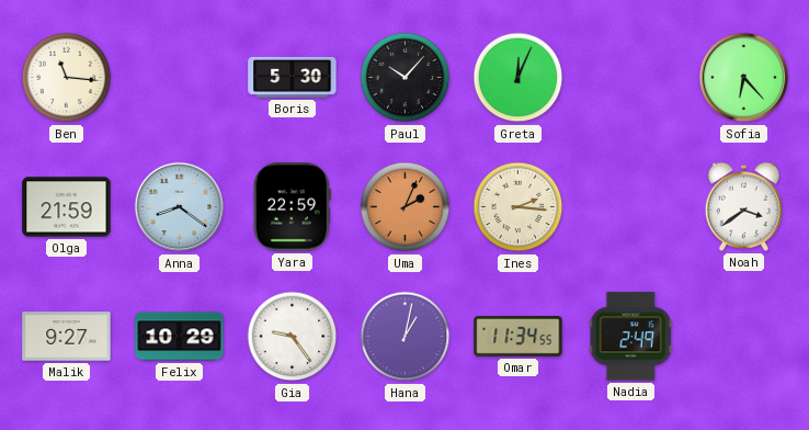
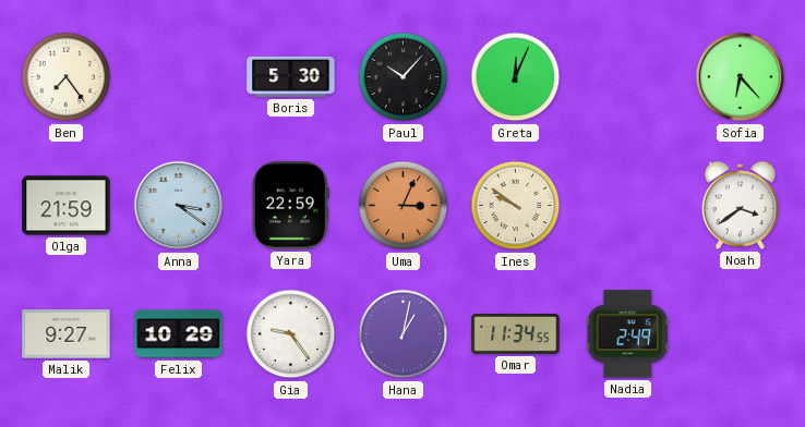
Ben: 11:16 -> 7:24 (67, 77)
Anna: 8:21 -> 3:21 (179, 206)
Uma: 2:04 -> 3:04 (404, 206)
Ines: 2:16 -> 9:51 (516, 206)
